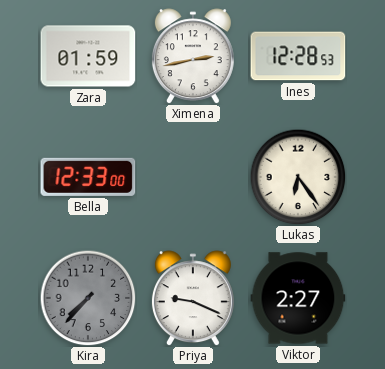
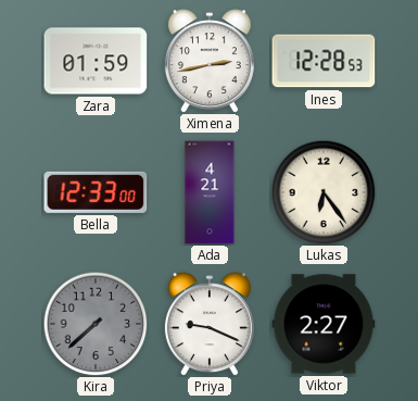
Ada: none -> 4:21 (210, 192)
Kira: 7:37 -> 7:38 (96, 324)
